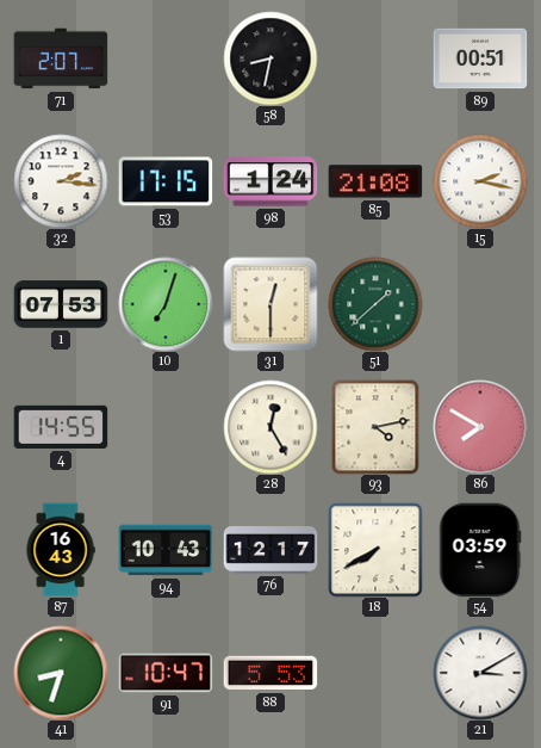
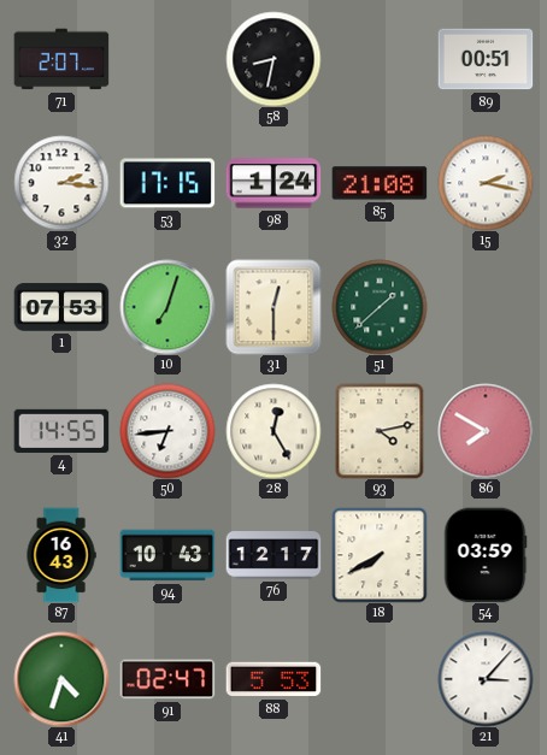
50: none -> 6:44 (167, 431)
41: 8:33 -> 4:33 (61, 679)
91: 10:47 -> 02:47 (167, 679)
21: 3:10 -> 3:07 (486, 679)
